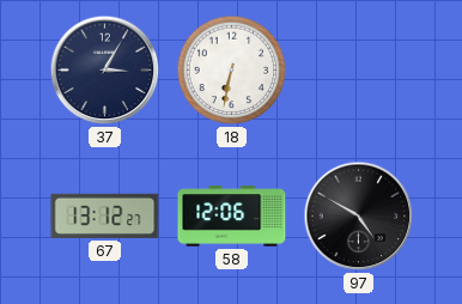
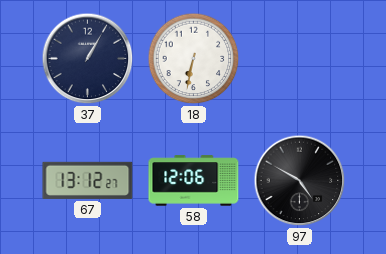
37: 3:05 -> 1:05 (88, 59)
